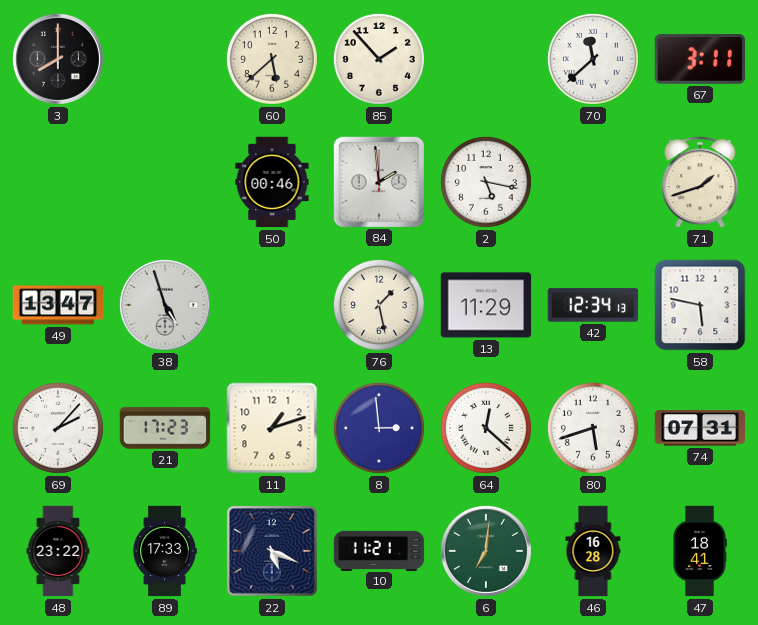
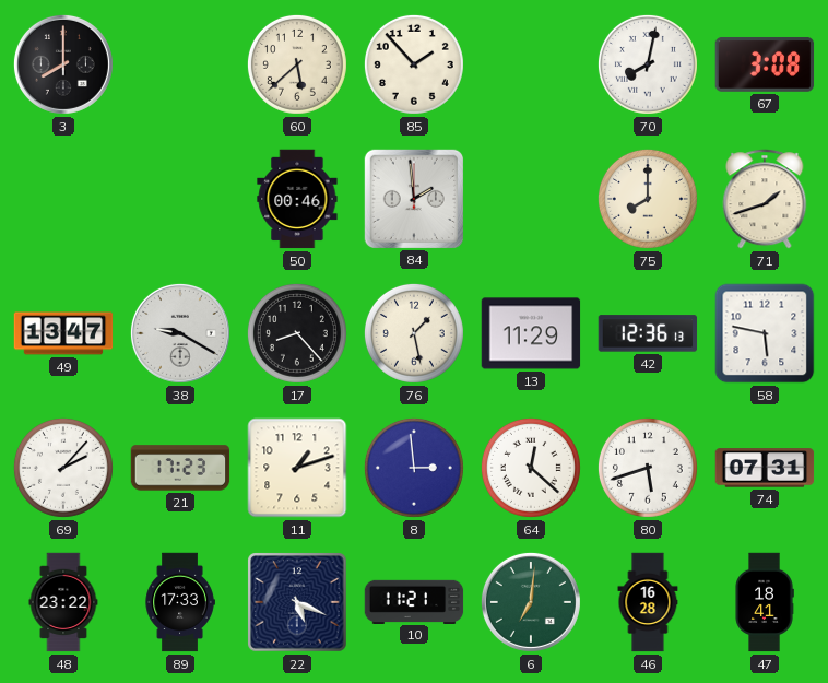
70: 11:38 -> 8:02 (648, 64)
67: 3:11 -> 3:08 (765, 64)
2: 5:17 -> none (486, 182)
75: none -> 8:00 (648, 199)
38: 4:57 -> 9:20 (180, 333)
17: none -> 8:23 (297, 333)
42: 12:34 -> 12:36 (648, 333)
